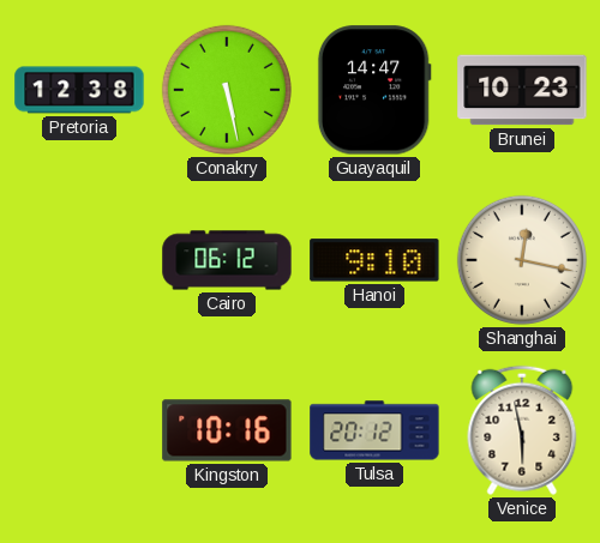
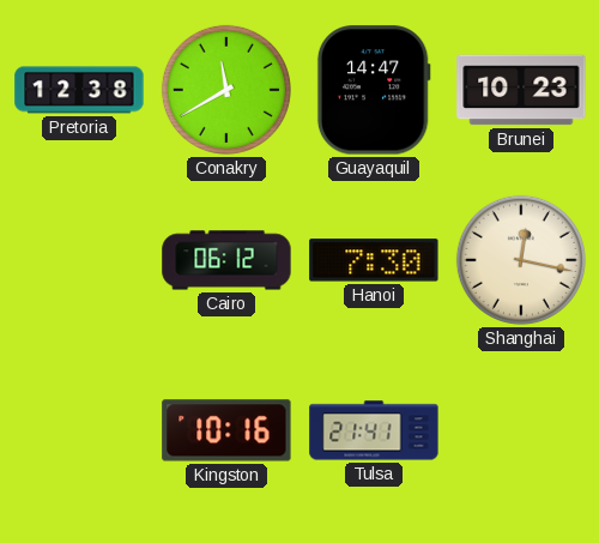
Conakry: 5:28 -> 11:40 (226, 90)
Hanoi: 9:10 -> 7:30 (374, 260)
Tulsa: 20:12 -> 21:41 (374, 430)
Venice: 5:58 -> none (522, 430)
